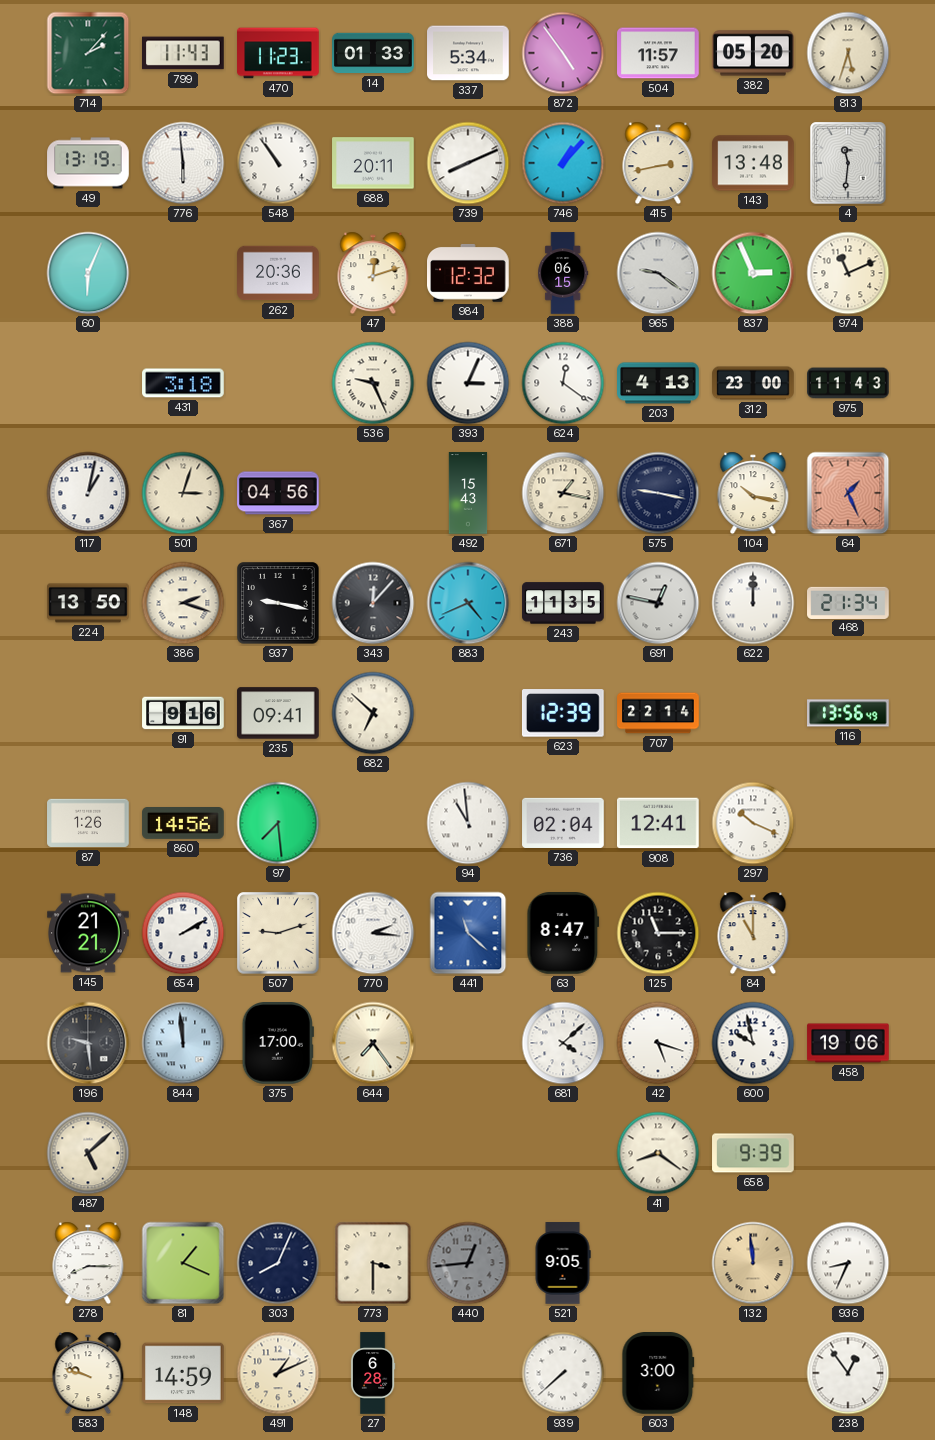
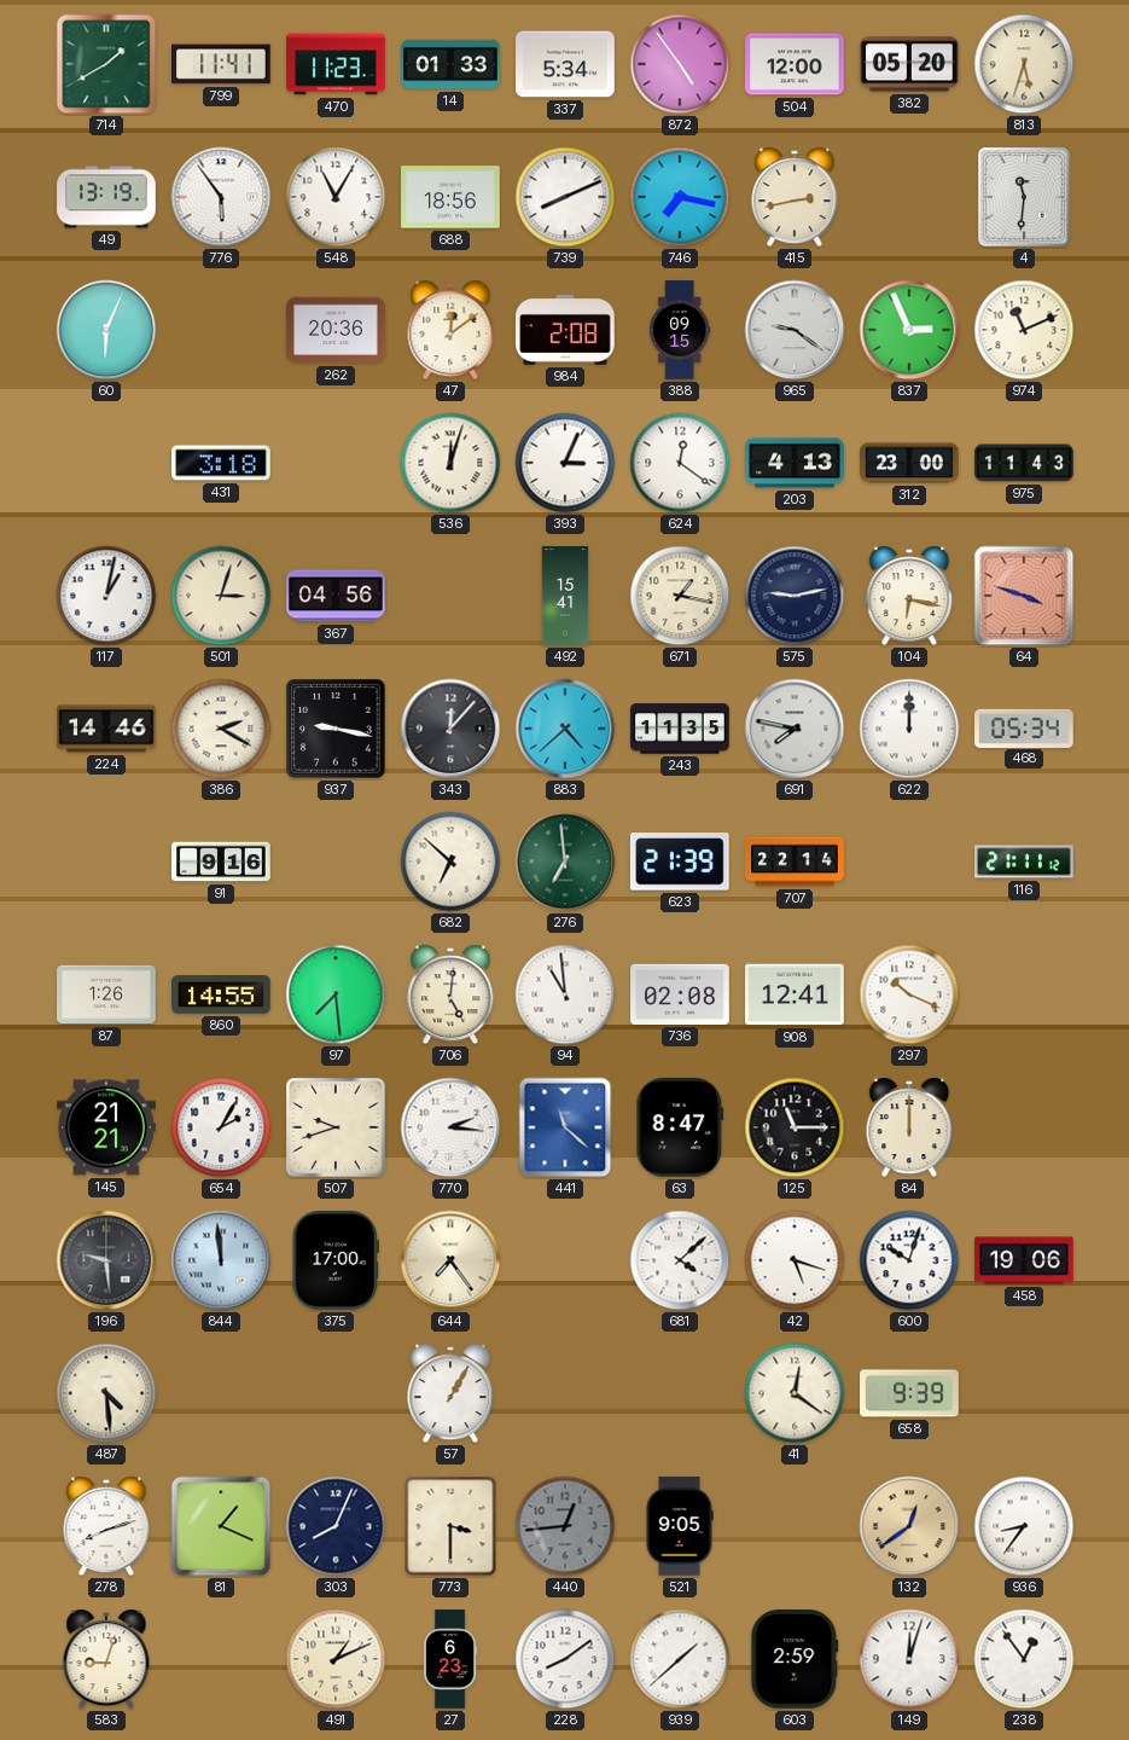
714: 2:07 -> 1:40 (106, 64)
799: 11:43 -> 11:41 (221, 64)
504: 11:57 -> 12:00 (795, 64)
776: 5:59 -> 5:54 (221, 197)
548: 10:54 -> 11:05 (336, 197)
688: 20:11 -> 18:56 (450, 197)
746: 1:07 -> 7:17 (680, 197)
143: 13:48 -> none (753, 163)
47: 12:12 -> 12:09 (450, 330)
984: 12:32 -> 2:08 (566, 330)
388: 06:15 -> 09:15 (680, 330)
536: 9:26 -> 12:03 (450, 463)
492: 15:43 -> 15:41 (565, 596)
575: 9:17 -> 9:13 (795, 596)
104: 10:17 -> 6:17 (909, 596)
64: 1:26 -> 3:48 (1024, 596)
224: 13:50 -> 14:46 (106, 729)
386: 2:18 -> 2:20 (221, 729)
883: 4:41 -> 4:38 (565, 729)
691: 12:47 -> 7:47 (795, 729)
468: 21:34 -> 05:34 (1024, 727)
235: 09:41 -> none (278, 713)
276: none -> 6:59 (565, 862)
623: 12:39 -> 21:39 (680, 862)
116: 13:56 -> 21:11 (1024, 862)
860: 14:56 -> 14:55 (221, 996)
706: none -> 5:01 (450, 994)
736: 02:04 -> 02:08 (680, 994)
654: 2:10 -> 2:05 (221, 1127)
507: 9:12 -> 9:42 (336, 1127)
84: 11:00 -> 12:00 (909, 1127)
600: 9:58 -> 10:03 (909, 1260)
487: 5:08 -> 4:29 (106, 1393)
57: none -> 1:05 (450, 1393)
41: 8:21 -> 12:21 (795, 1393)
278: 8:15 -> 8:12 (106, 1526)
132: 11:59 -> 12:39 (909, 1526)
936: 8:34 -> 8:36 (1024, 1526)
583: 9:48 -> 9:03 (106, 1659)
148: 14:59 -> none (183, 1373)
27: 6:28 -> 6:23 (450, 1659)
228: none -> 8:09 (565, 1659)
939: 7:38 -> 1:38 (680, 1659)
603: 3:00 -> 2:59 (795, 1659)
149: none -> 12:03 (909, 1659)
